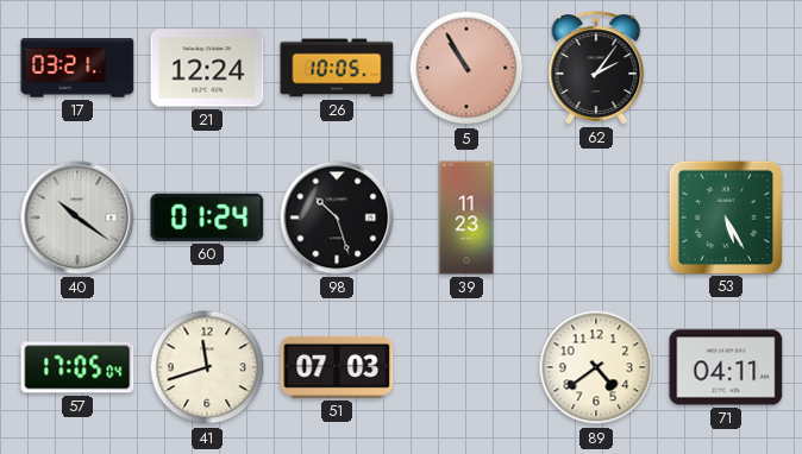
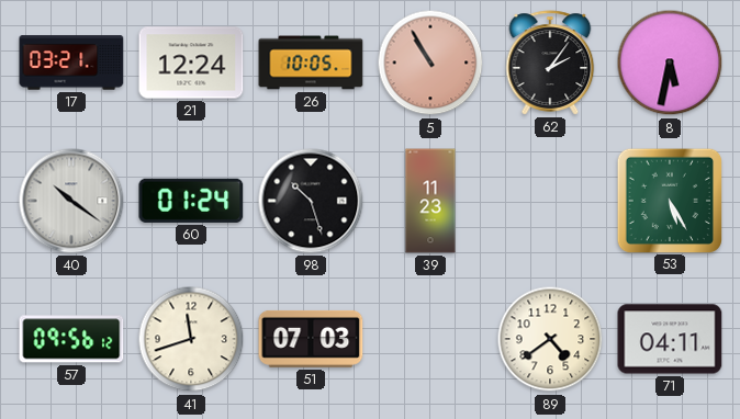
8: none -> 5:32 (670, 63)
57: 17:05 -> 09:56 (71, 339)
